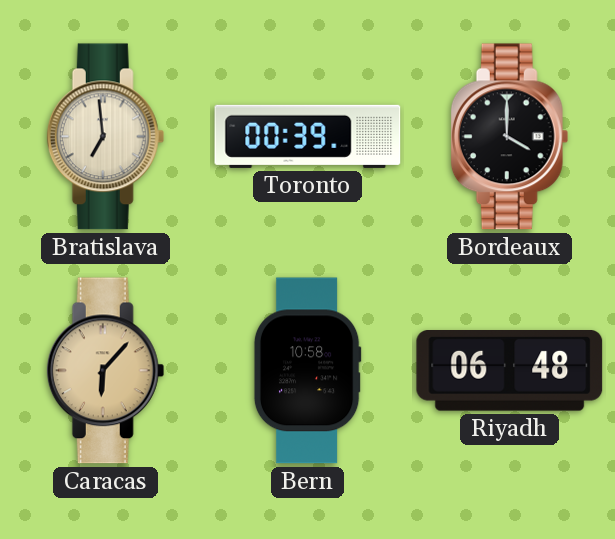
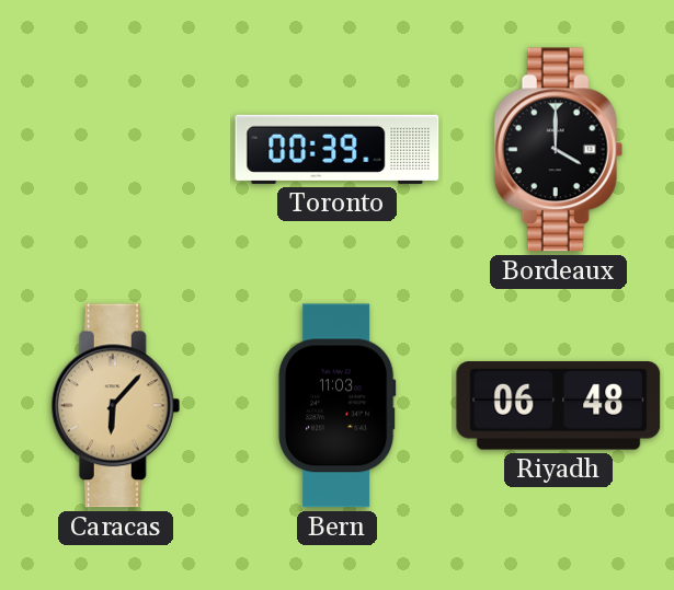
Bratislava: 6:59 -> none (106, 137)
Bern: 10:58 -> 11:03 (336, 406)
